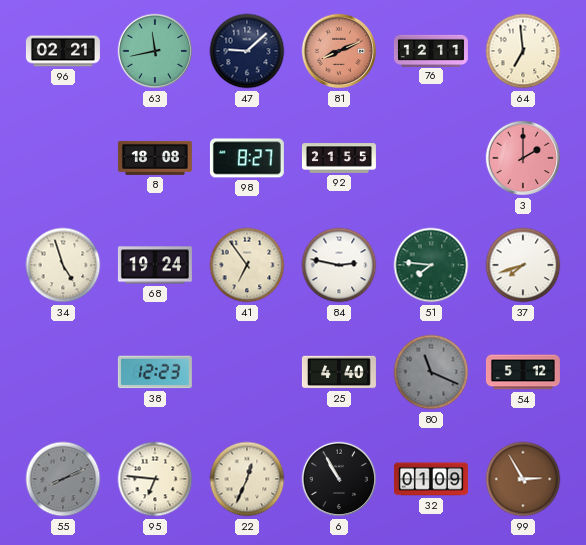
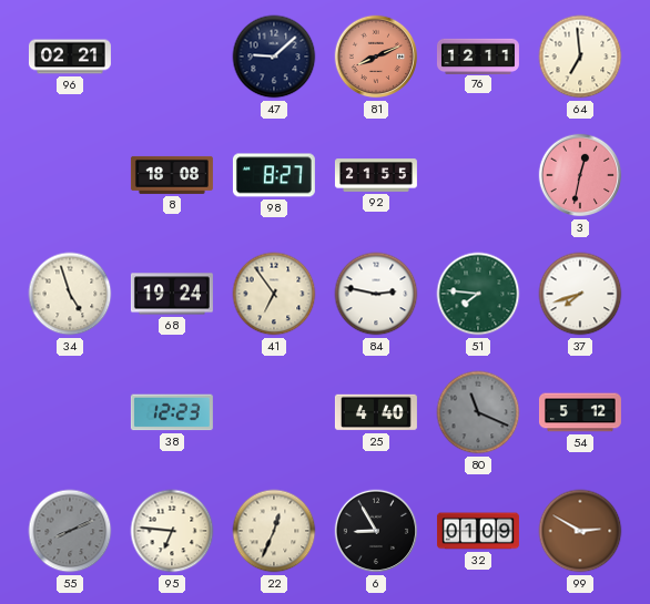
63: 11:43 -> none (155, 51)
3: 2:00 -> 12:32 (580, 175)
6: 10:55 -> 8:55 (376, 531)
99: 2:55 -> 2:50 (580, 531)
